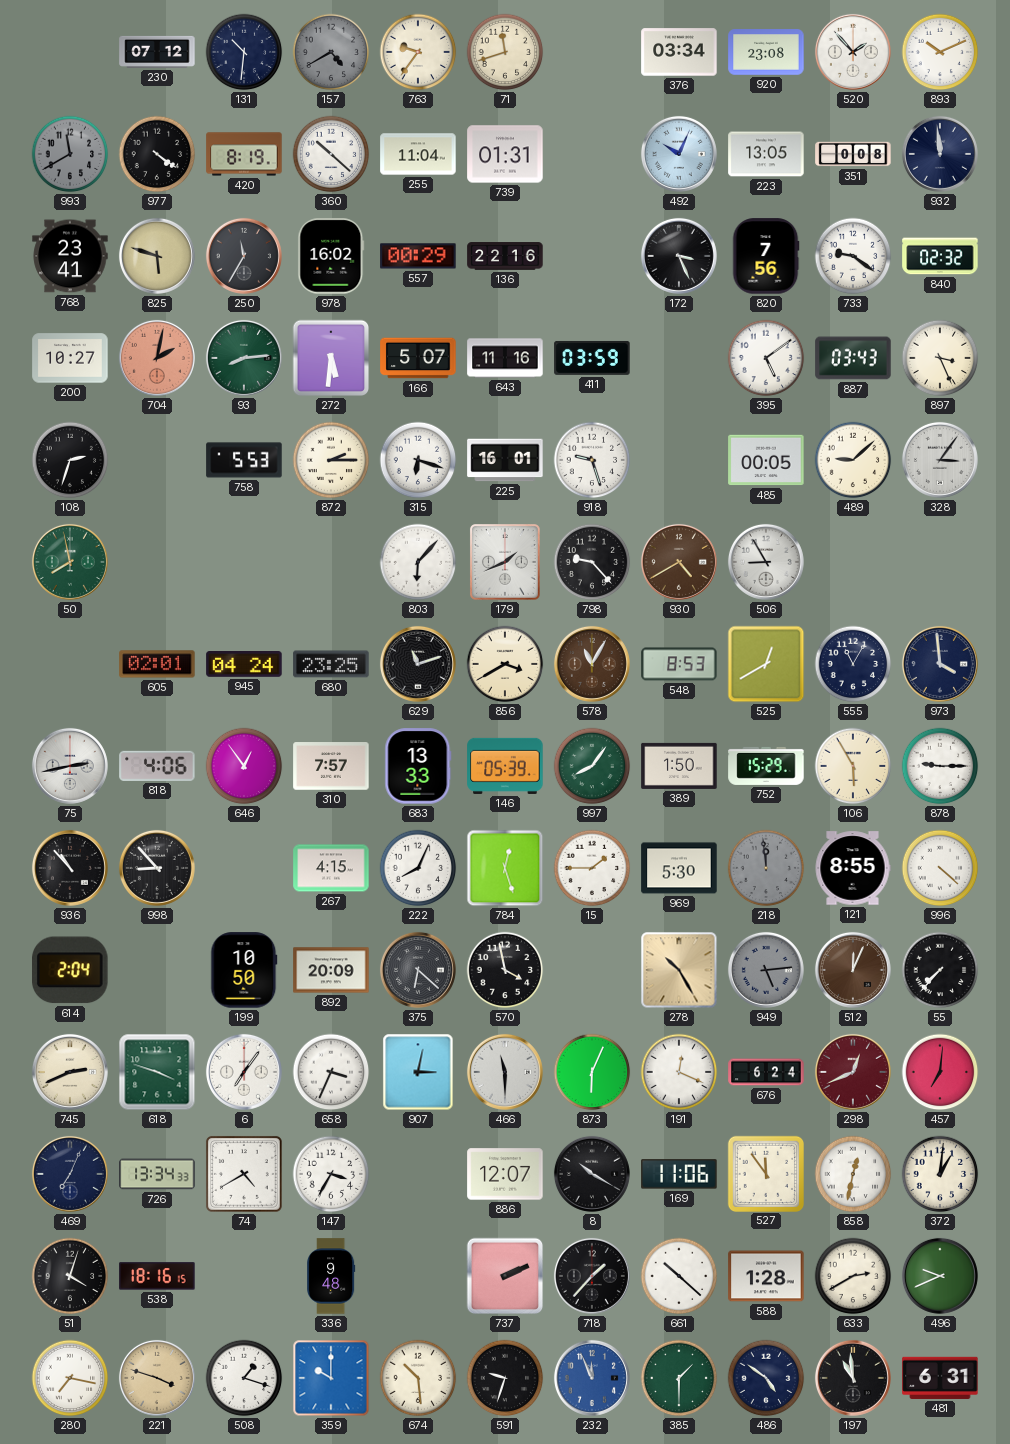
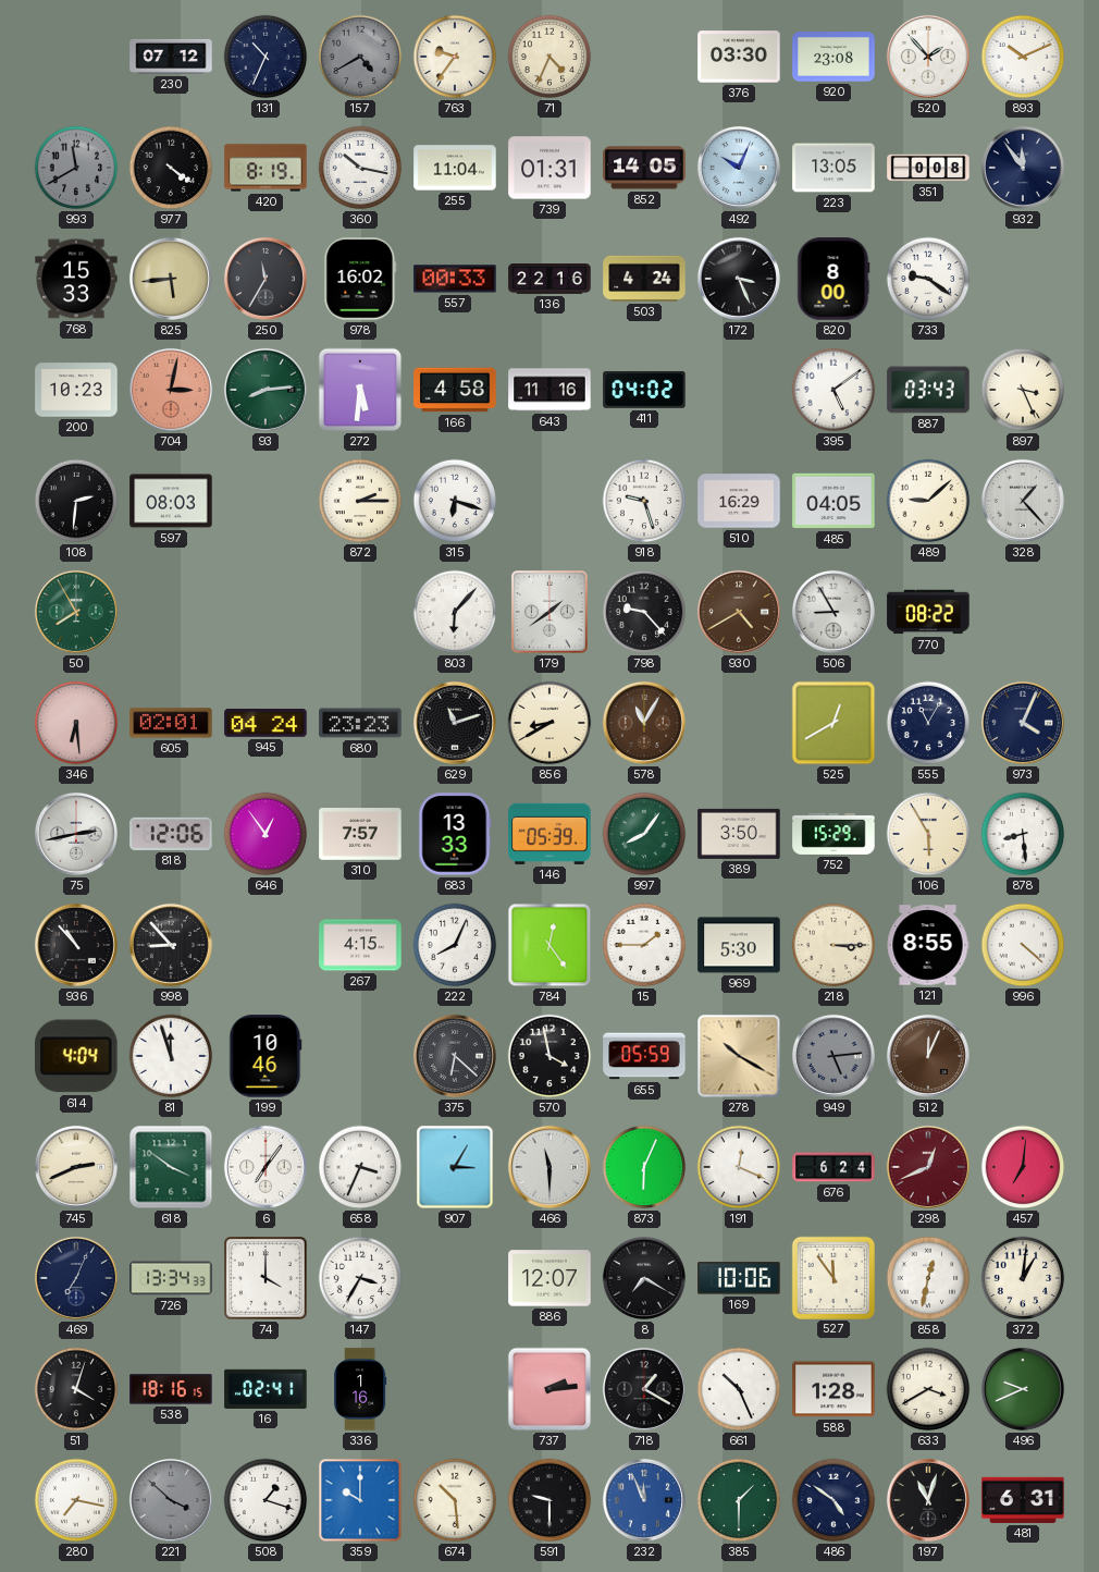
131: 10:31 -> 10:34 (266, 57)
71: 11:42 -> 4:34 (549, 57)
376: 03:34 -> 03:30 (739, 57)
360: 10:22 -> 10:17 (360, 168)
852: none -> 14:05 (644, 168)
932: 11:59 -> 11:54 (1023, 168)
768: 23:41 -> 15:33 (76, 279)
825: 5:48 -> 5:44 (171, 279)
557: 00:29 -> 00:33 (455, 279)
503: none -> 4:24 (644, 279)
820: 7:56 -> 8:00 (833, 279)
840: 02:32 -> none (940, 256)
200: 10:27 -> 10:23 (76, 390)
704: 2:02 -> 3:02 (171, 390)
166: 5:07 -> 4:58 (455, 390)
411: 03:59 -> 04:02 (644, 390)
108: 2:33 -> 2:31 (76, 501)
597: none -> 08:03 (171, 501)
758: 5:53 -> none (244, 460)
225: 16:01 -> none (505, 460)
510: none -> 16:29 (739, 501)
485: 00:05 -> 04:05 (833, 501)
328: 3:06 -> 1:23 (1023, 501)
50: 7:58 -> 7:55 (76, 612)
179: 1:41 -> 1:39 (549, 613)
770: none -> 08:22 (928, 612)
346: none -> 6:29 (76, 723)
680: 23:25 -> 23:23 (360, 723)
856: 3:40 -> 8:40 (549, 723)
548: 8:53 -> none (679, 664)
973: 3:59 -> 4:04 (1023, 723)
818: 4:06 -> 12:06 (171, 834)
389: 1:50 -> 3:50 (739, 834)
878: 9:15 -> 8:29 (1023, 834)
784: 12:27 -> 12:24 (549, 945)
218: 11:59 -> 3:15 (833, 945)
218 dial: grey -> cream (833, 945)
614: 2:04 -> 4:04 (77, 1056)
81: none -> 11:57 (171, 1056)
199: 10:50 -> 10:46 (266, 1056)
892: 20:09 -> none (331, 970)
655: none -> 05:59 (644, 1056)
278: 10:25 -> 10:20 (739, 1056)
55: 7:37 -> none (940, 970)
618: 3:48 -> 3:51 (171, 1167)
907: 3:02 -> 3:05 (455, 1167)
74: 4:40 -> 4:00 (266, 1278)
8: 10:20 -> 7:20 (644, 1278)
169: 11:06 -> 10:06 (739, 1278)
16: none -> 02:41 (266, 1389)
336: 9:48 -> 1:16 (361, 1389)
737: 2:11 -> 2:14 (549, 1389)
718: 1:37 -> 1:20 (644, 1389)
661: 10:22 -> 10:26 (739, 1389)
633: 2:40 -> 3:40 (928, 1389)
221: 3:48 -> 3:52 (171, 1500)
221 dial: champagne -> grey (171, 1500)
591: 9:33 -> 9:30 (549, 1500)
197: 10:59 -> 11:03 (928, 1500)
